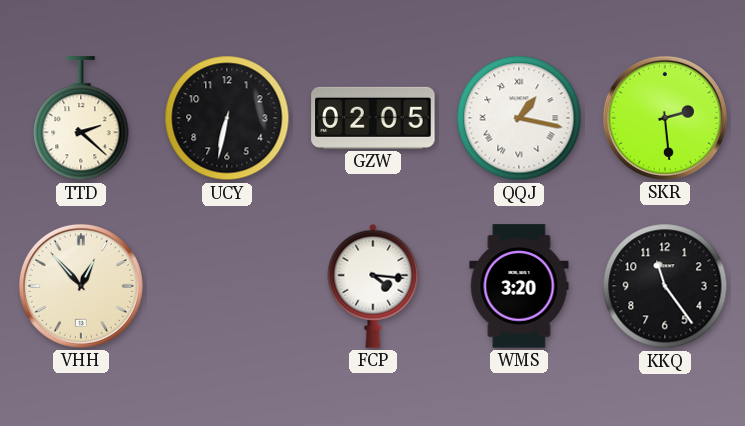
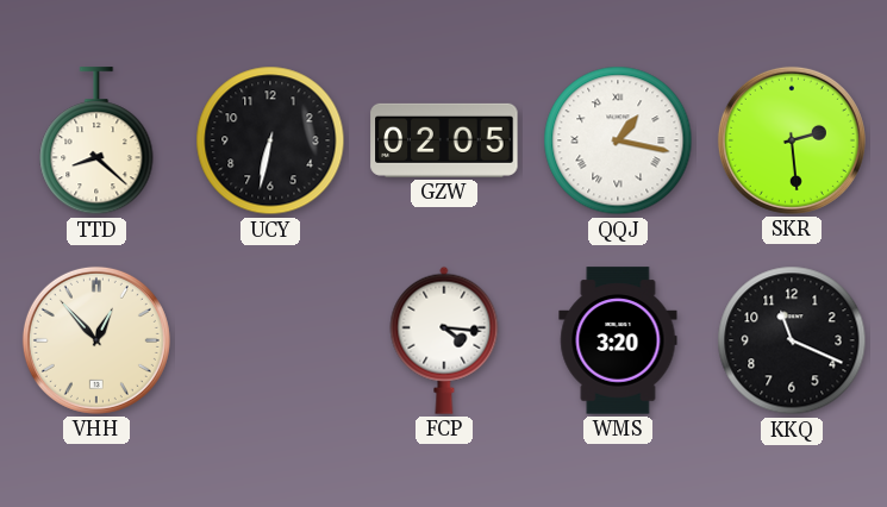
TTD: 2:22 -> 8:22 (96, 142)
KKQ: 11:24 -> 11:19 (792, 340)
